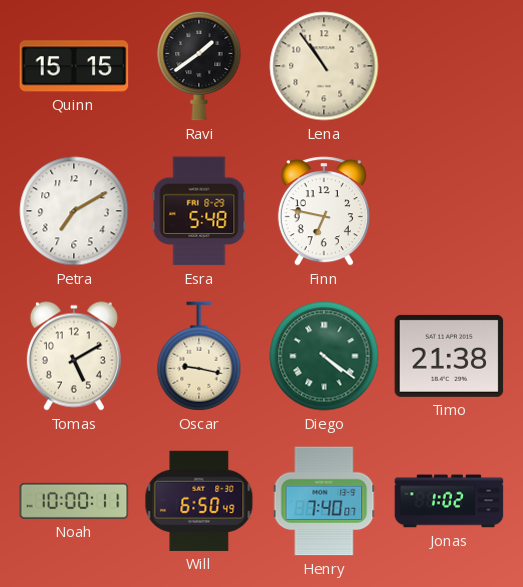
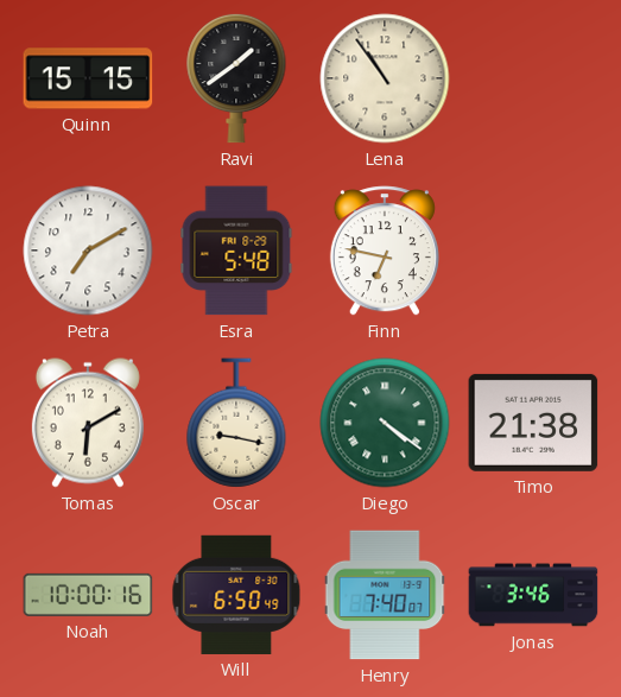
Tomas: 5:10 -> 6:10 (88, 423)
Noah: 10:00:11 -> 10:00:16 (88, 595)
Jonas: 1:02 -> 3:46 (533, 595)
